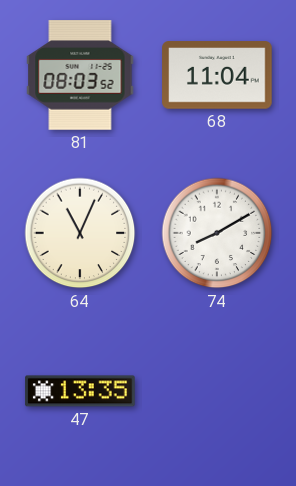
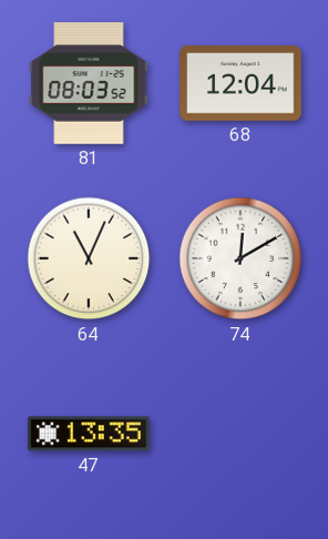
68: 11:04 -> 12:04 (240, 83)
74: 8:10 -> 12:10 (240, 258)
